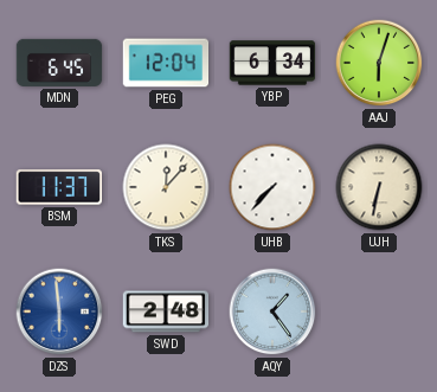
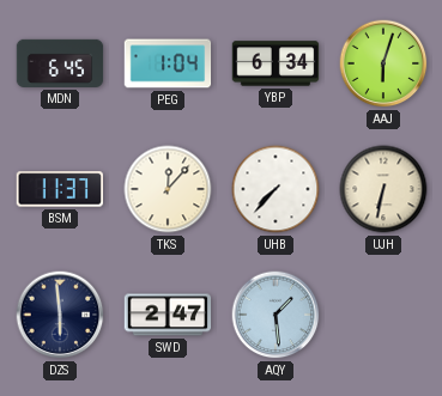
PEG: 12:04 -> 1:04 (168, 63)
DZS dial: blue -> navy (60, 315)
SWD: 2:48 -> 2:47 (168, 315)
AQY: 1:24 -> 1:29 (276, 315)
